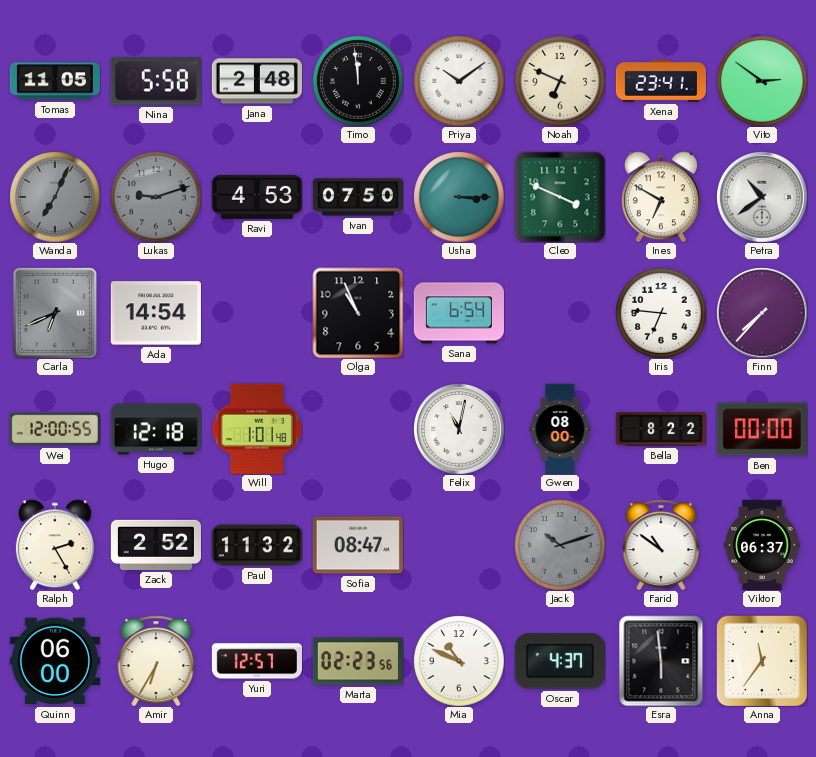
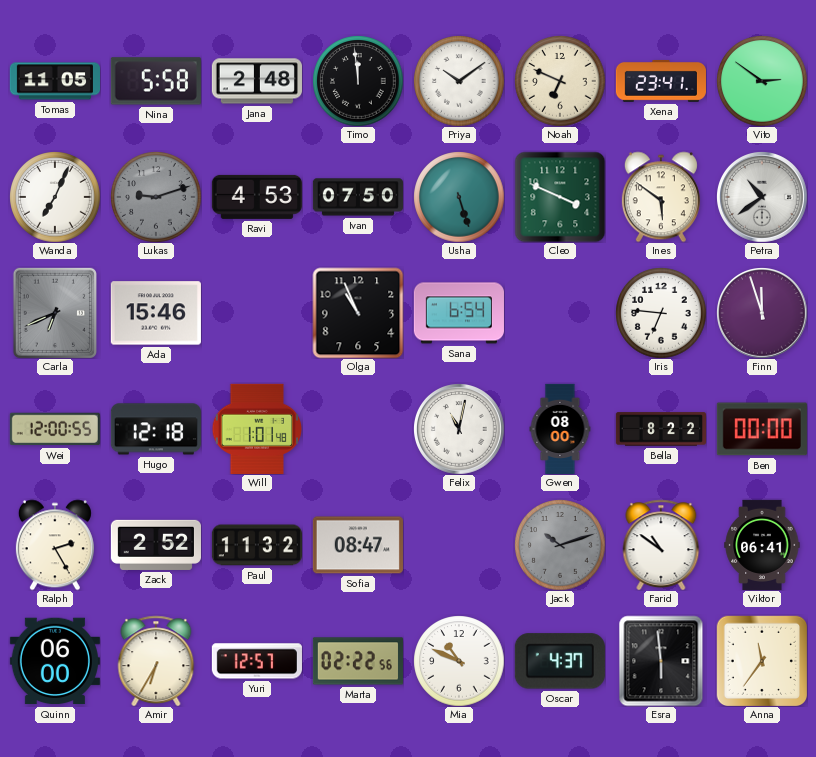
Wanda dial: grey -> white (55, 197)
Usha: 3:15 -> 5:27 (459, 197)
Ines: 6:50 -> 5:51 (661, 197)
Ada: 14:54 -> 15:46 (156, 313)
Finn: 7:37 -> 11:57 (762, 313)
Viktor: 06:37 -> 06:41 (762, 544)
Marta: 02:23 -> 02:22 (358, 661)
